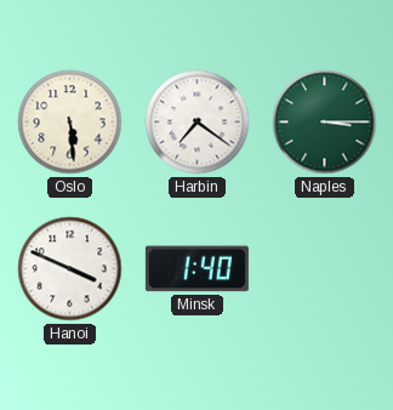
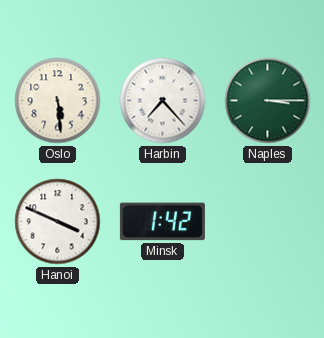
Harbin: 7:21 -> 7:23 (163, 101)
Minsk: 1:40 -> 1:42 (162, 222)
